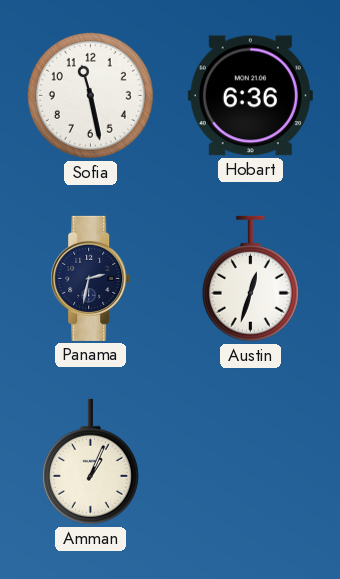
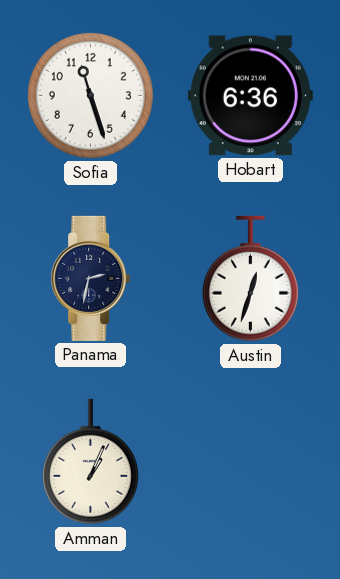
Sofia: 11:28 -> 11:27 (90, 95)
